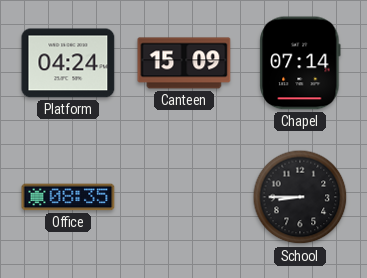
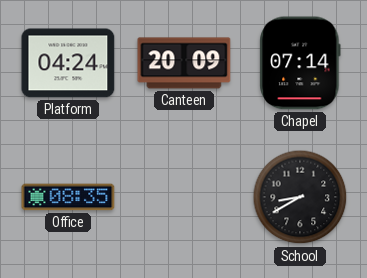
Canteen: 15:09 -> 20:09 (184, 63)
School: 8:45 -> 8:40 (300, 197)
